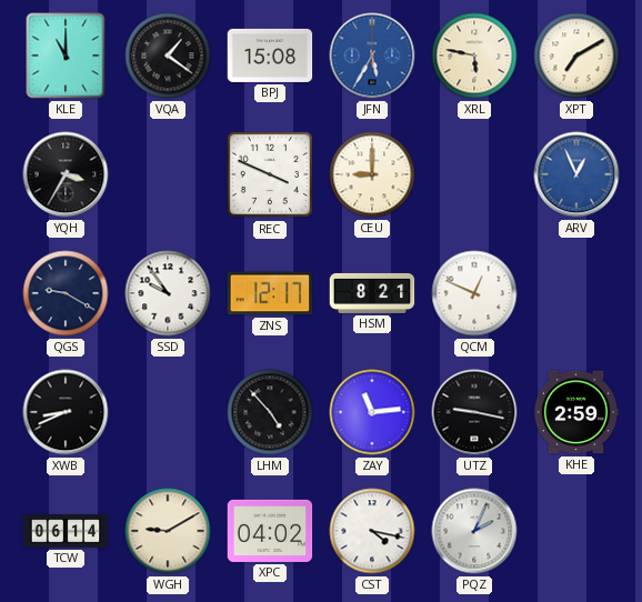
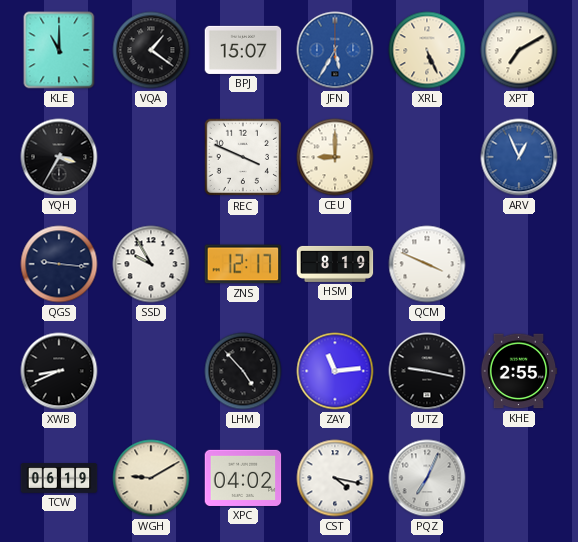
BPJ: 15:08 -> 15:07 (243, 50)
XRL: 5:47 -> 5:26 (427, 50)
QGS: 9:20 -> 9:16 (59, 264)
SSD: 9:54 -> 9:55 (151, 264)
HSM: 8:21 -> 8:19 (335, 264)
QCM: 12:49 -> 3:49 (427, 264)
KHE: 2:59 -> 2:55 (519, 371)
TCW: 06:14 -> 06:19 (59, 478)
PQZ: 2:04 -> 7:04 (427, 478)
